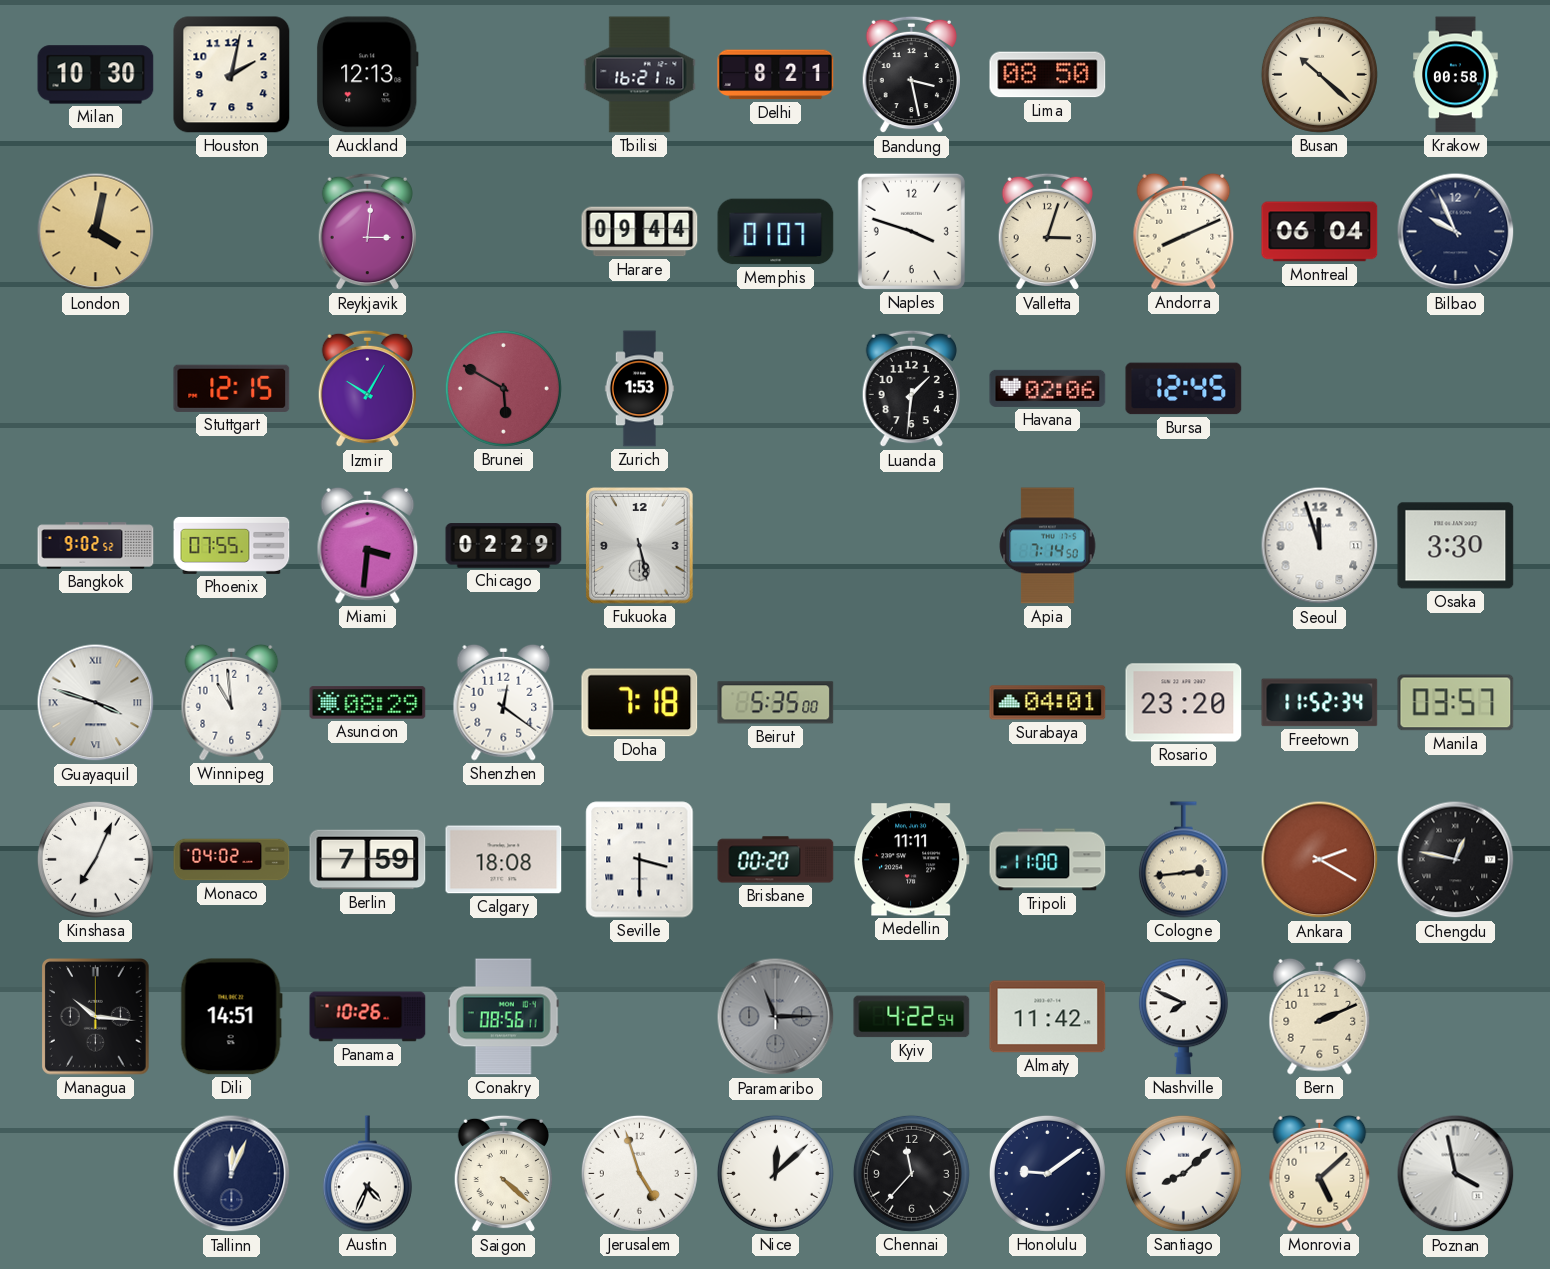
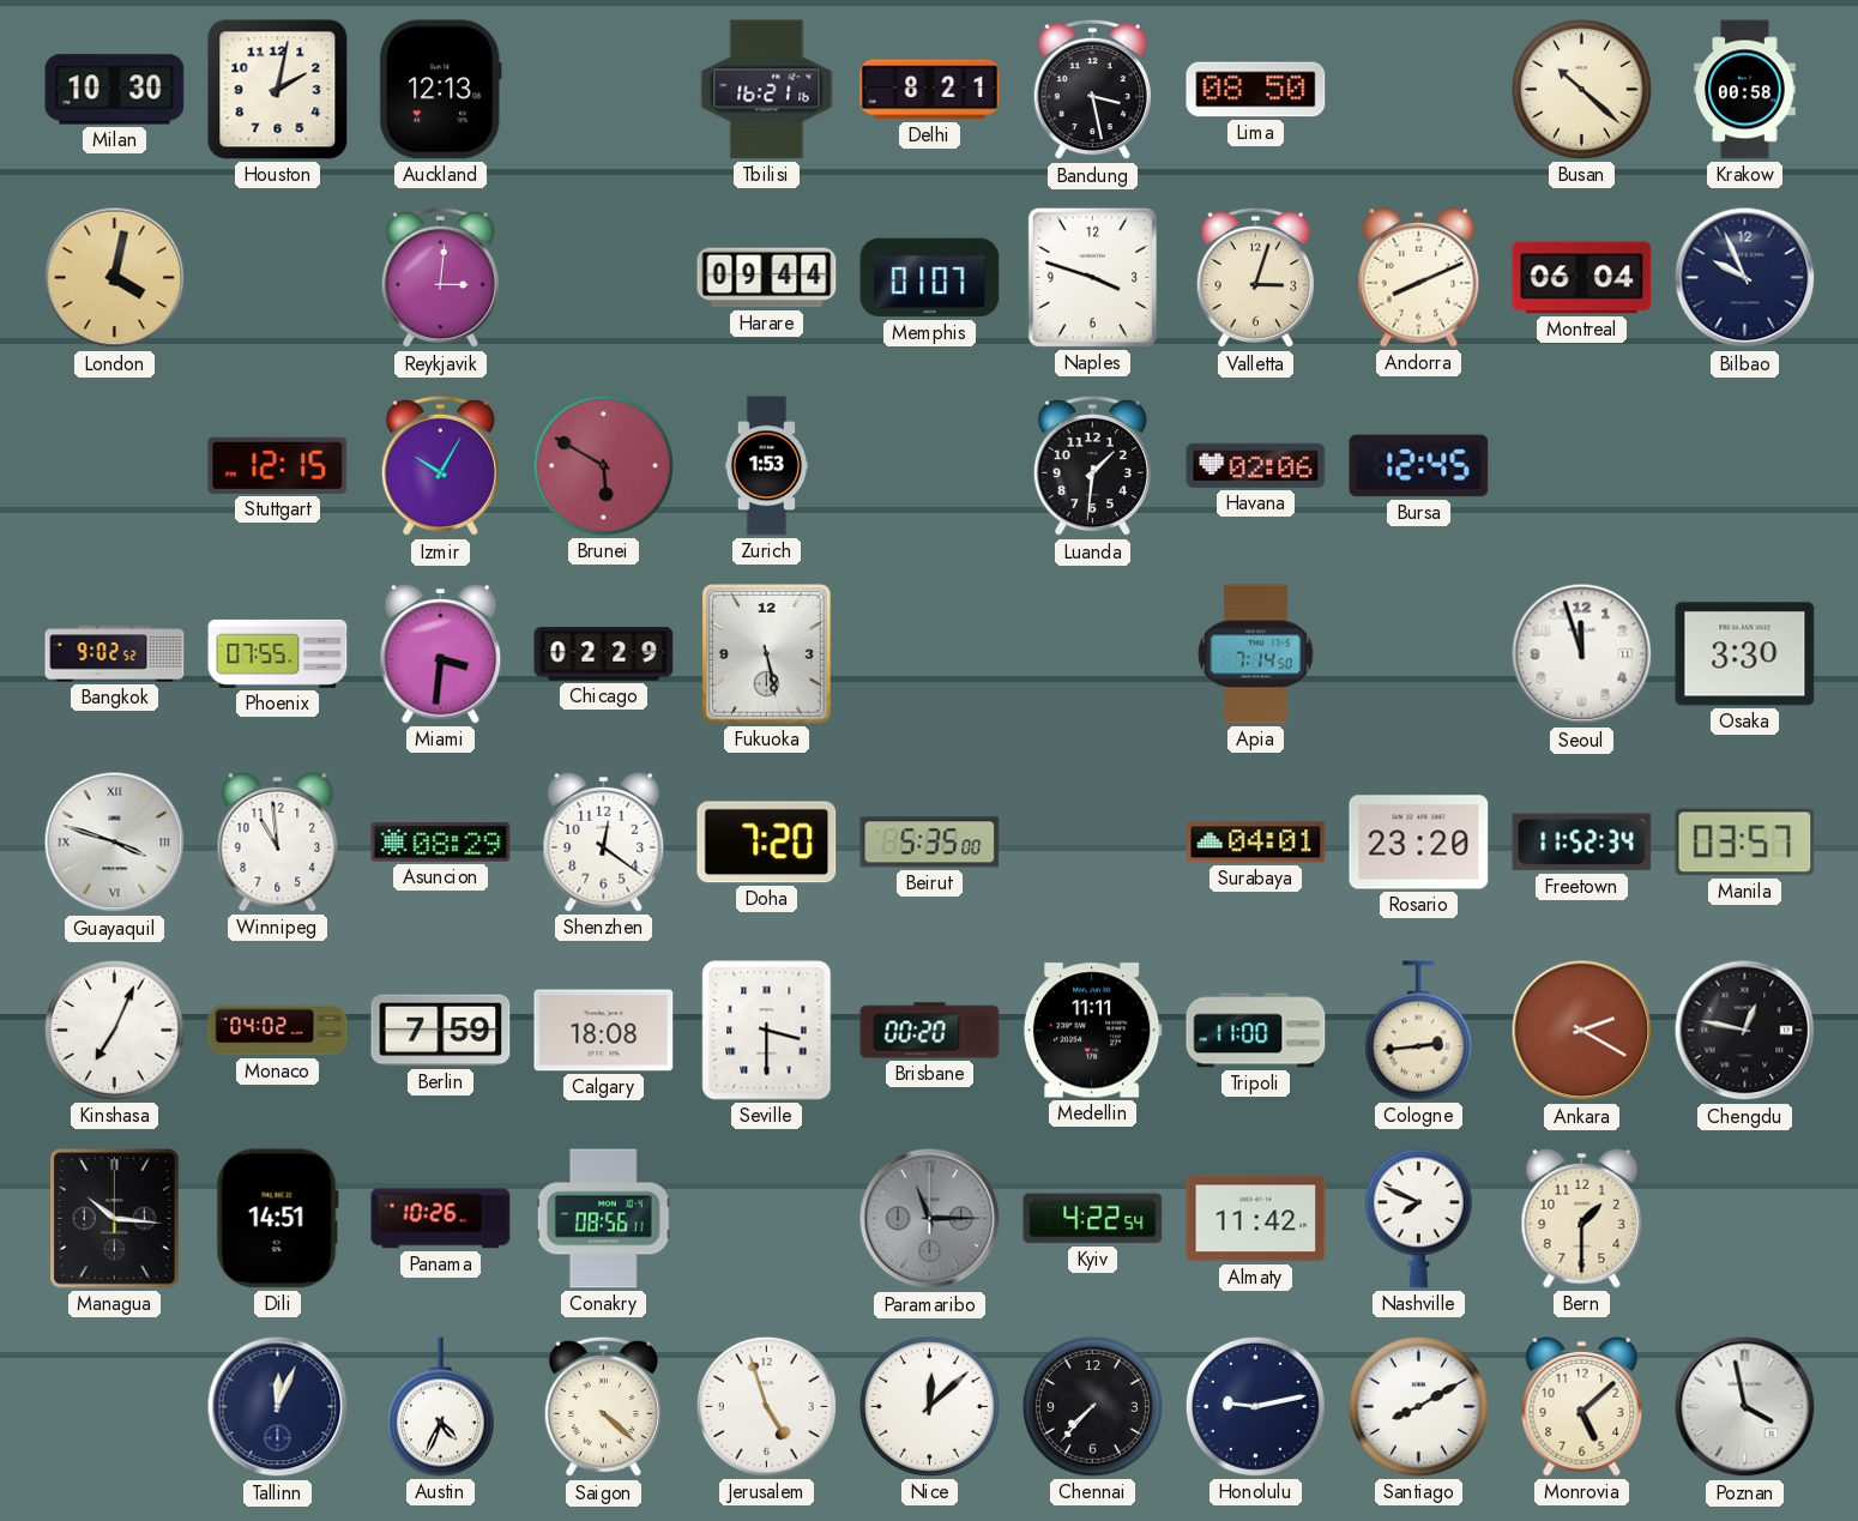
Doha: 7:18 -> 7:20 (767, 843)
Bern: 2:11 -> 1:30 (1582, 1218)
Chennai: 11:37 -> 7:37 (1092, 1406)
Honolulu: 9:09 -> 9:13 (1255, 1406)
Santiago: 8:08 -> 8:10 (1418, 1406)
